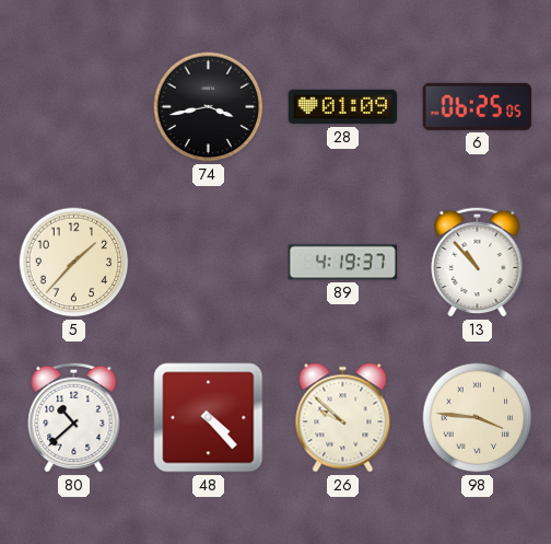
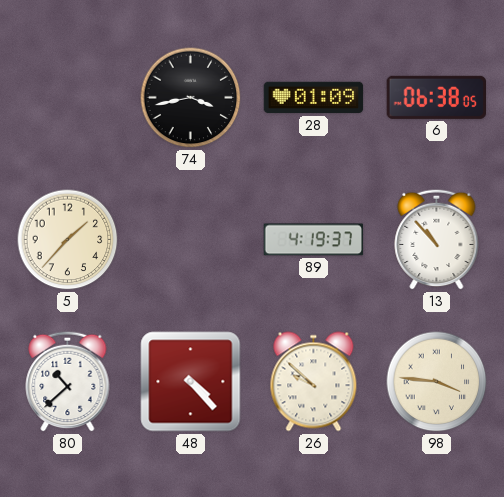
6: 06:25 -> 06:38 (436, 97)
